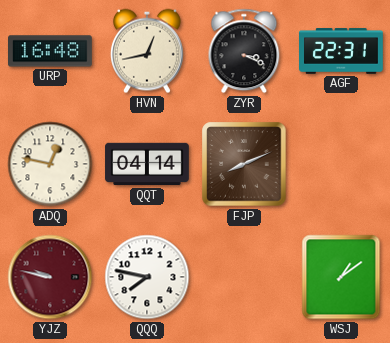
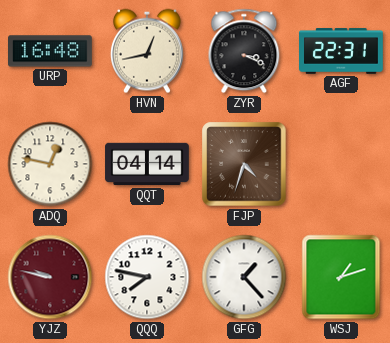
FJP: 8:11 -> 4:33 (244, 164)
GFG: none -> 1:23 (244, 277)
WSJ: 1:09 -> 1:12 (341, 277)
